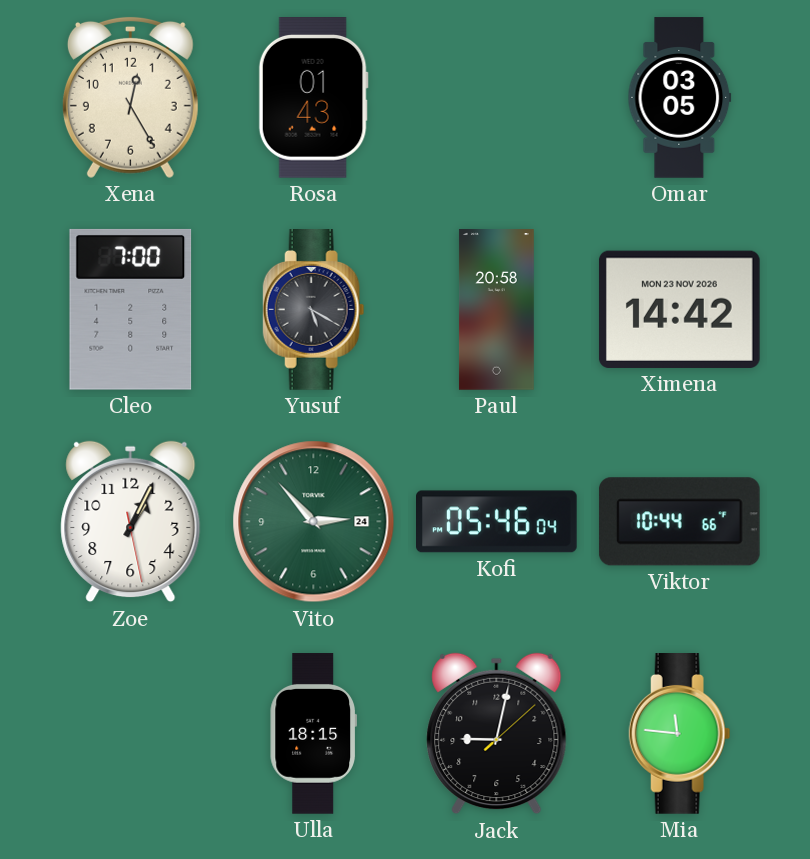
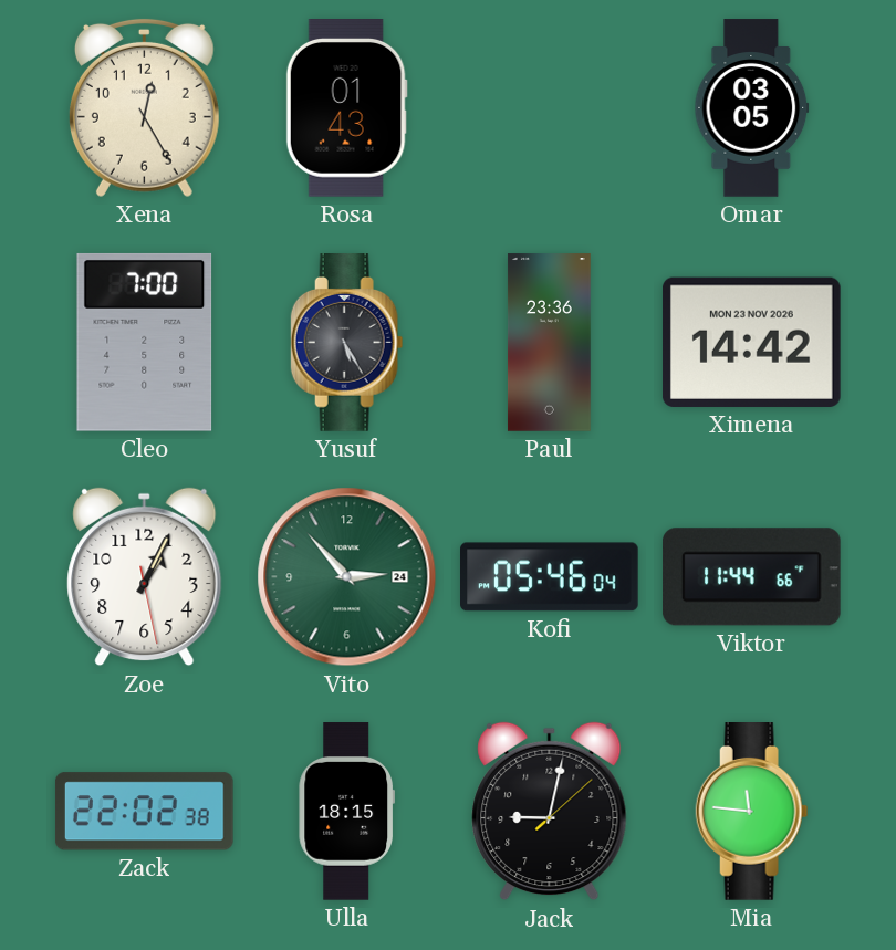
Yusuf: 5:20 -> 5:25 (347, 343)
Paul: 20:58 -> 23:36 (549, 343)
Viktor: 10:44 -> 11:44 (751, 577)
Zack: none -> 22:02 (144, 812)
